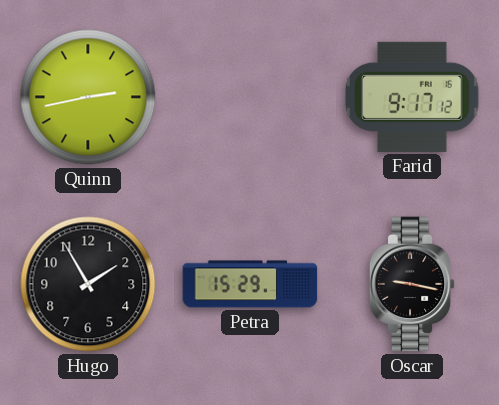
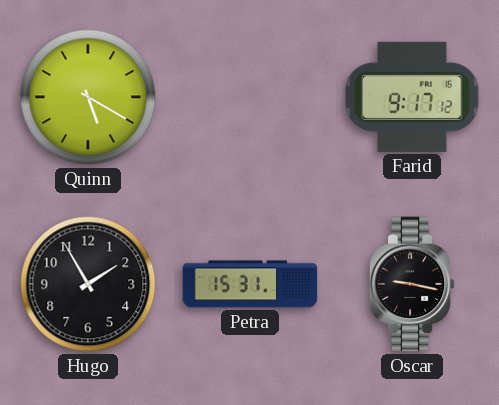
Quinn: 2:43 -> 5:20 (88, 97)
Petra: 15:29 -> 15:31 (250, 284)
